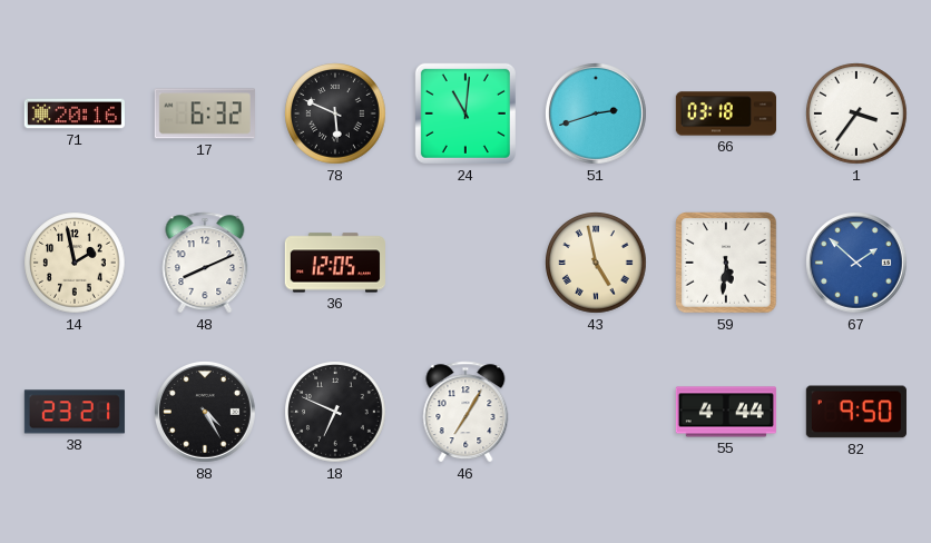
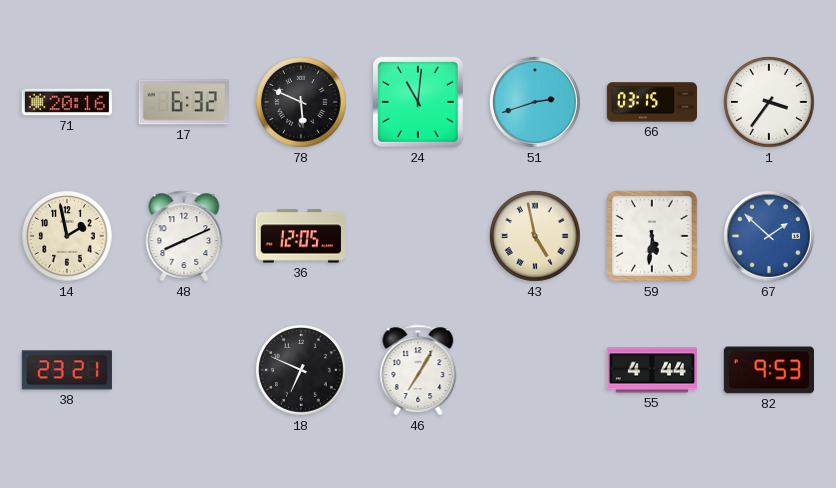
66: 03:18 -> 03:15 (651, 102)
88: 4:25 -> none (206, 413)
82: 9:50 -> 9:53 (769, 370)
